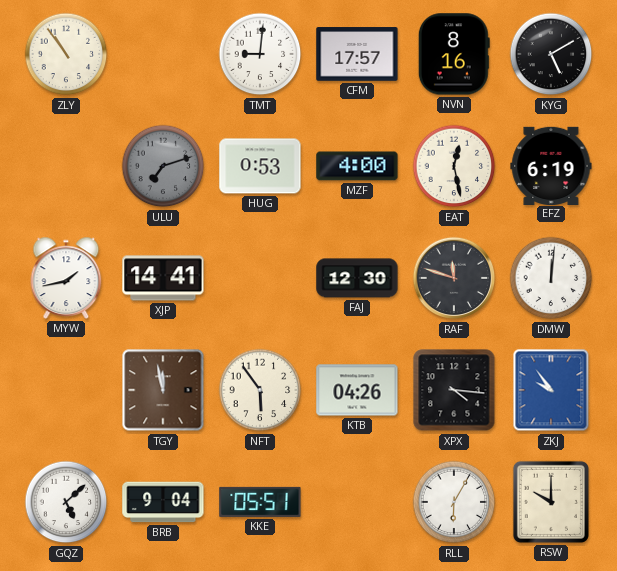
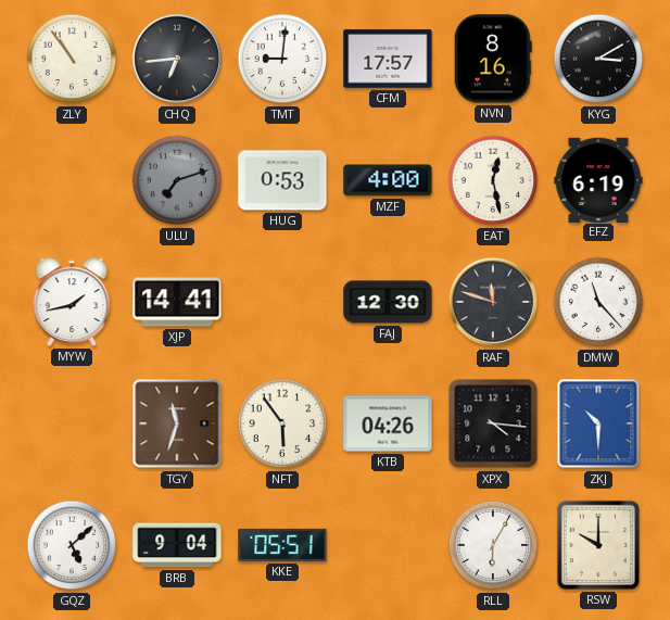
CHQ: none -> 6:44 (177, 59)
KYG: 5:10 -> 3:10 (598, 59)
DMW: 12:01 -> 11:23 (598, 302)
TGY: 11:58 -> 11:33 (177, 423)
ZKJ: 9:54 -> 10:30 (598, 423)
